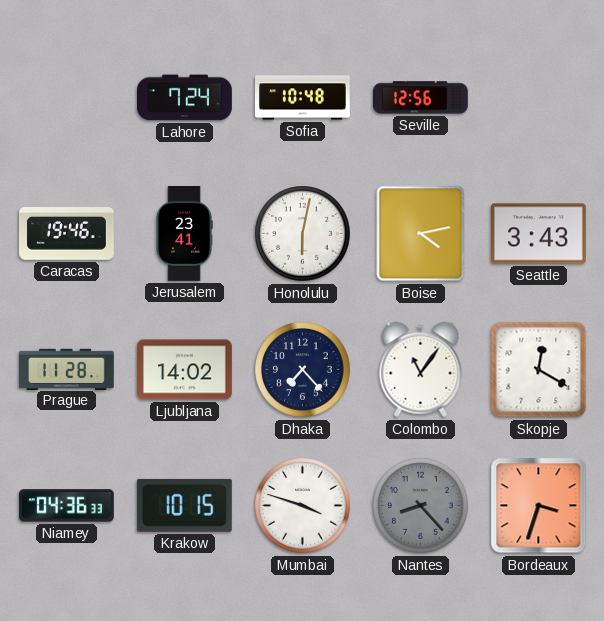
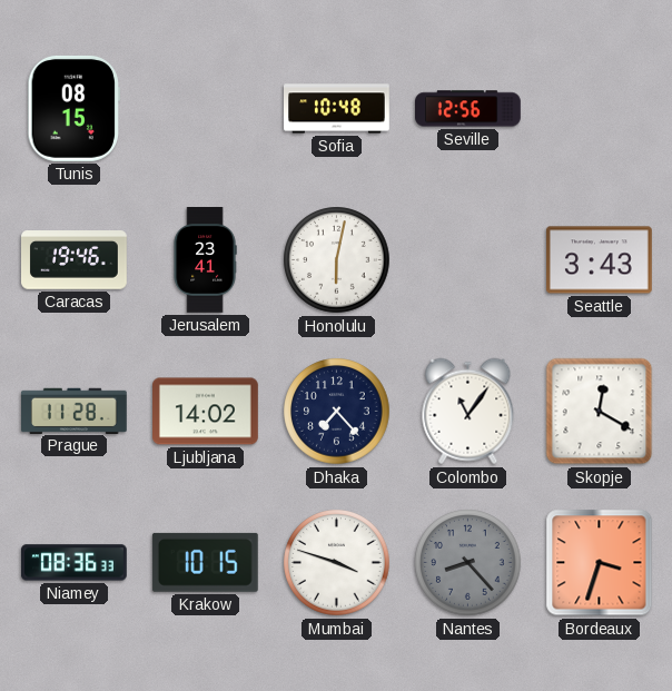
Tunis: none -> 08:15 (73, 108)
Lahore: 7:24 -> none (185, 98)
Boise: 4:13 -> none (421, 234)
Niamey: 04:36 -> 08:36 (75, 563)
